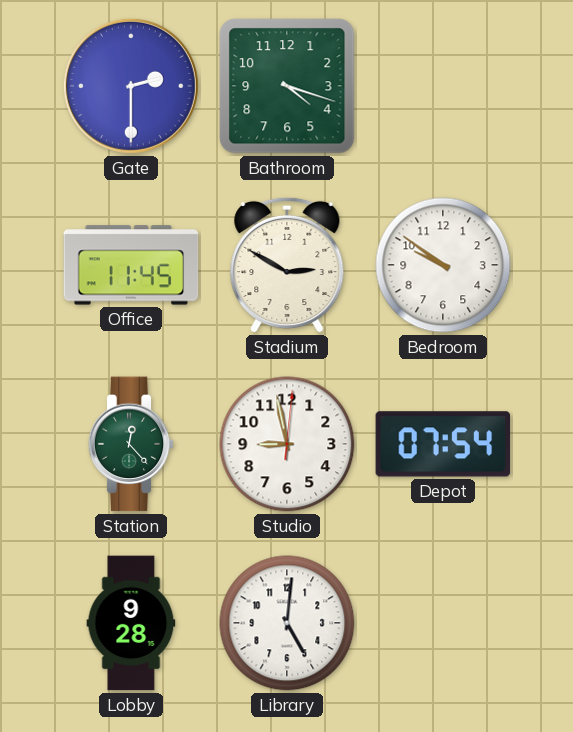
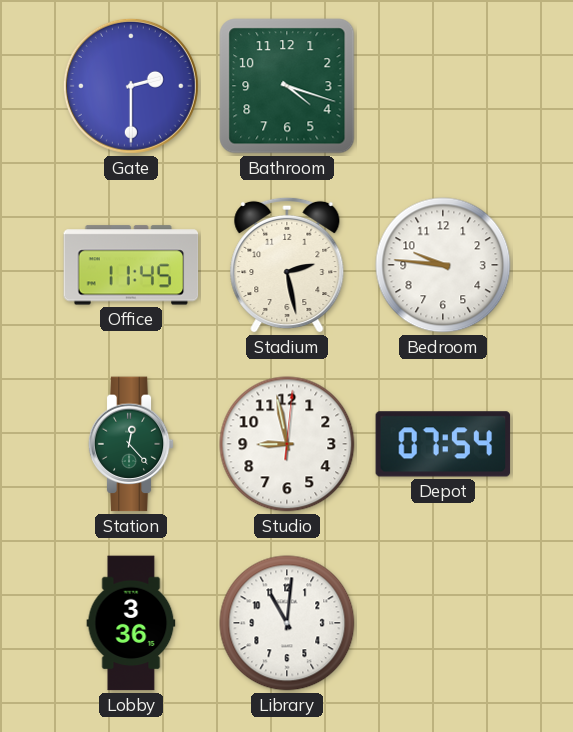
Stadium: 2:50 -> 2:28 (287, 265)
Bedroom: 9:51 -> 9:46 (443, 265)
Lobby: 9:28 -> 3:36 (131, 623)
Library: 5:01 -> 11:01 (287, 623)
